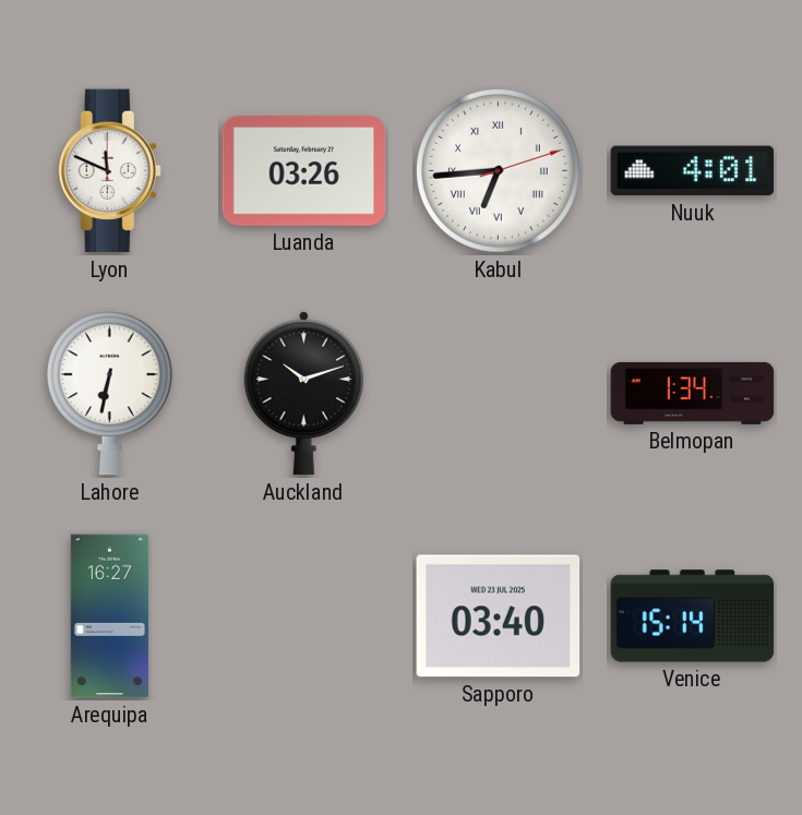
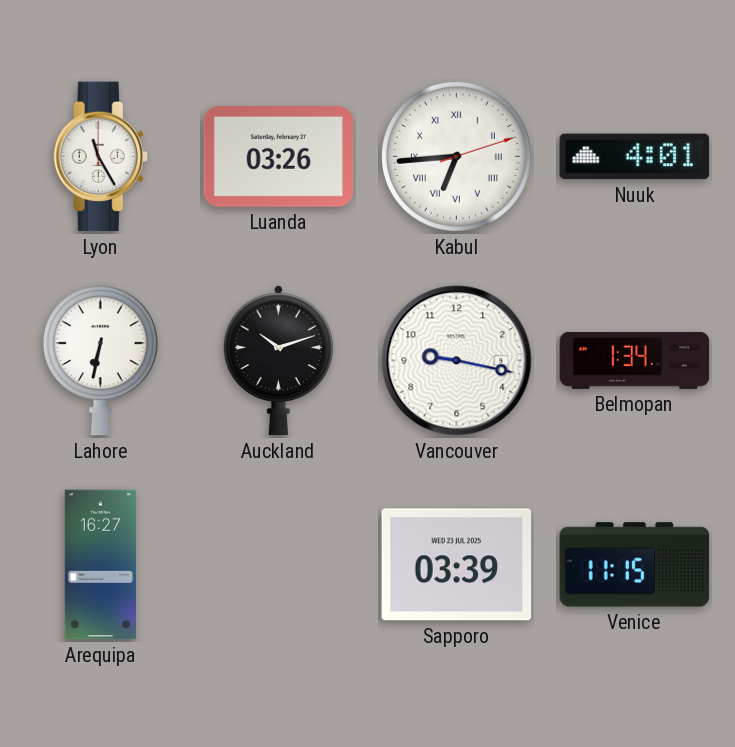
Lyon: 11:49 -> 11:25 (100, 157)
Vancouver: none -> 9:17 (457, 361)
Sapporo: 03:40 -> 03:39 (457, 565)
Venice: 15:14 -> 11:15 (635, 565)
